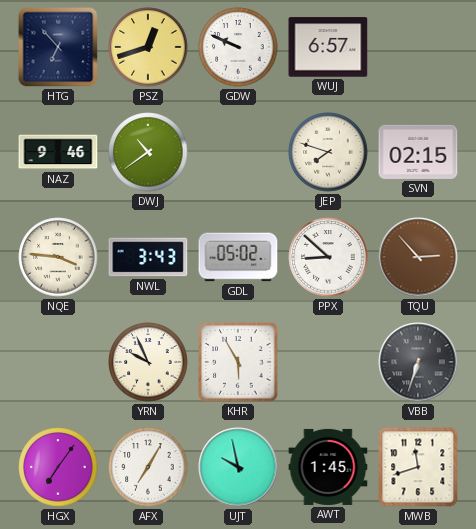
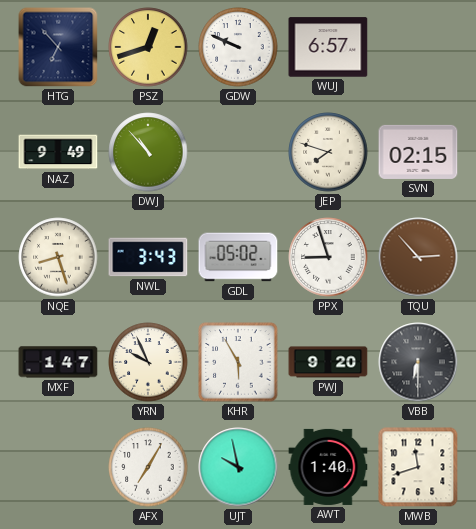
NAZ: 9:46 -> 9:49 (58, 152)
DWJ: 10:39 -> 10:53 (148, 152)
NQE: 3:46 -> 8:27 (58, 257)
PPX: 8:52 -> 8:57 (328, 257)
MXF: none -> 1:47 (58, 362)
PWJ: none -> 9:20 (328, 362)
VBB: 6:33 -> 6:30 (418, 362)
HGX: 7:06 -> none (58, 467)
AWT: 1:45 -> 1:40 (328, 467)
